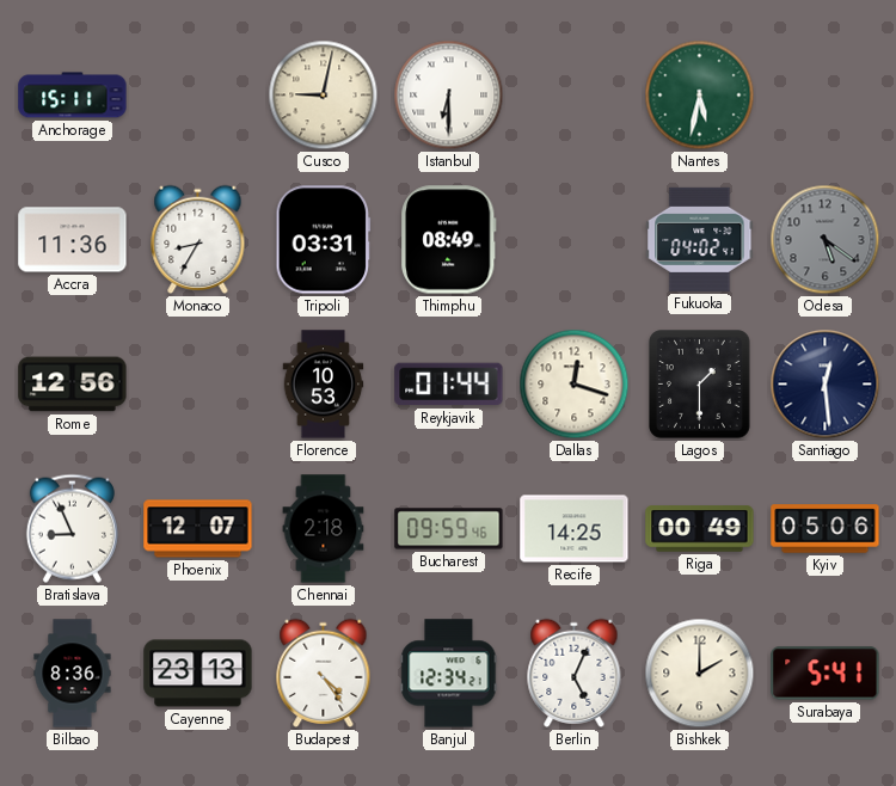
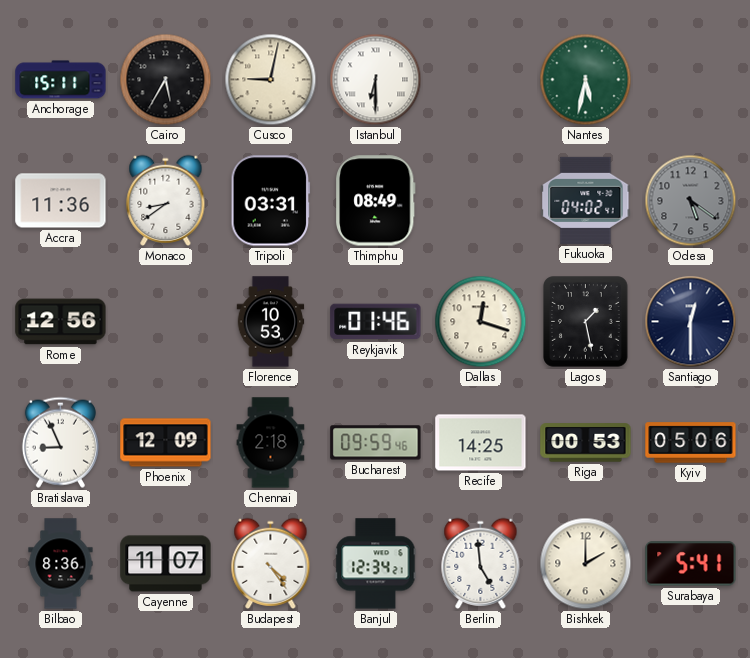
Cairo: none -> 5:35 (166, 80)
Monaco: 8:35 -> 8:39 (166, 200)
Reykjavik: 01:44 -> 01:46 (376, 322)
Lagos: 1:30 -> 1:28 (586, 322)
Santiago: 12:29 -> 12:30 (691, 322)
Phoenix: 12:07 -> 12:09 (166, 443)
Riga: 00:49 -> 00:53 (586, 443)
Cayenne: 23:13 -> 11:07 (166, 564)
Berlin: 5:04 -> 4:59 (481, 563)
